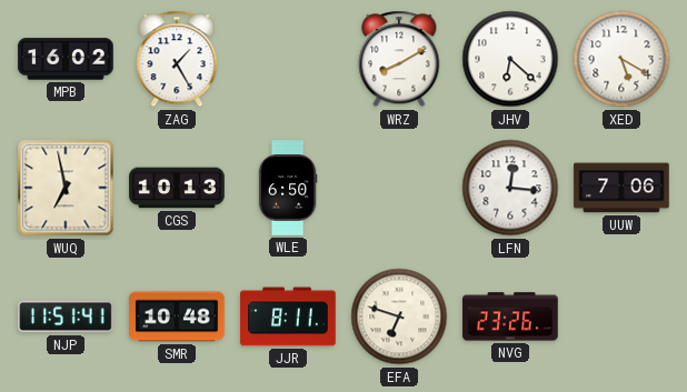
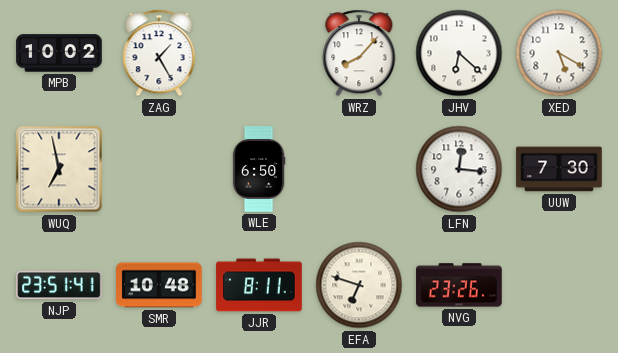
MPB: 16:02 -> 10:02 (59, 53)
WRZ: 8:10 -> 8:07 (359, 53)
CGS: 10:13 -> none (177, 188)
UUW: 7:06 -> 7:30 (559, 169)
NJP: 11:51 -> 23:51 (59, 285)
